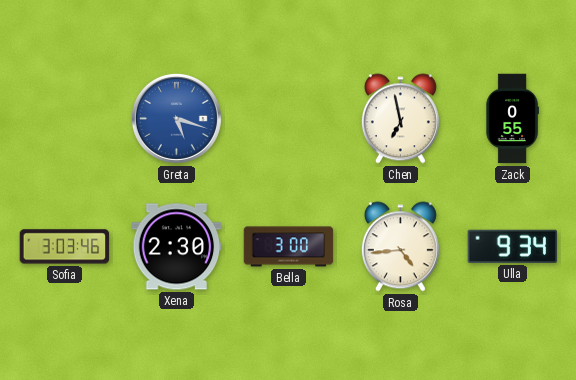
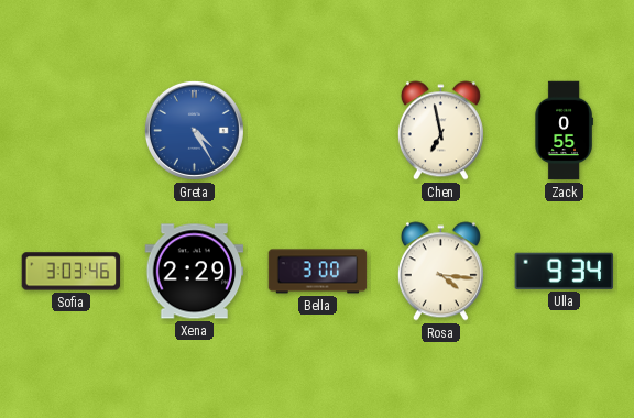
Greta: 5:18 -> 4:25 (194, 130)
Xena: 2:30 -> 2:29 (195, 272)
Rosa: 4:44 -> 4:16 (440, 272)
